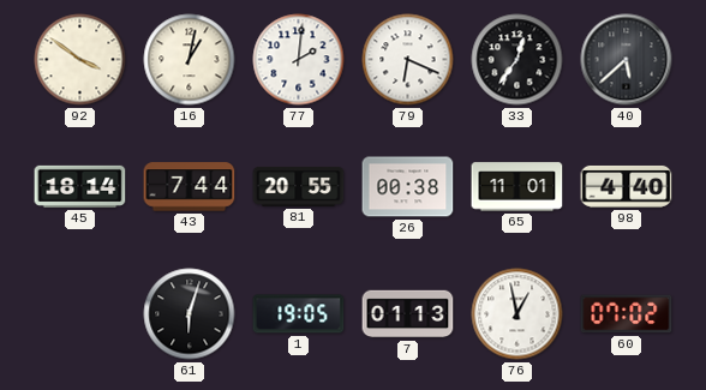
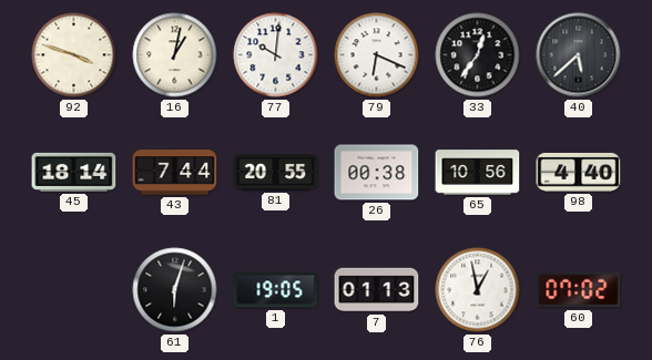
92: 3:51 -> 3:48 (74, 55)
77: 2:01 -> 10:01 (276, 55)
65: 11:01 -> 10:56 (478, 173)
